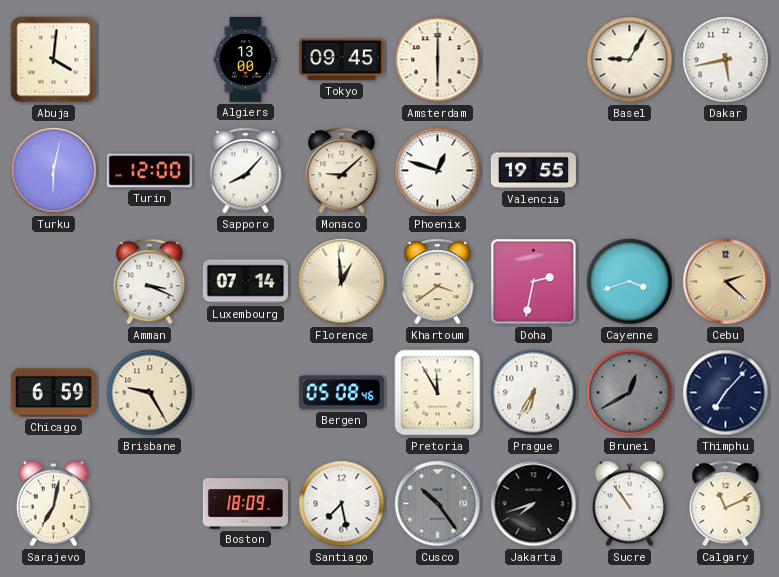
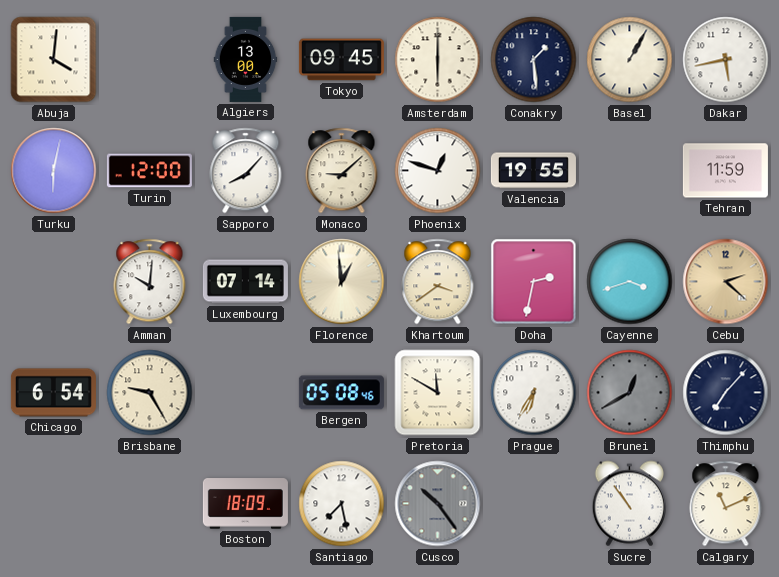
Conakry: none -> 1:29 (534, 60)
Basel: 9:05 -> 1:05 (630, 60)
Tehran: none -> 11:59 (725, 171)
Amman: 3:19 -> 10:01 (150, 282)
Chicago: 6:59 -> 6:54 (53, 393)
Pretoria: 11:55 -> 11:50 (438, 393)
Sarajevo: 7:02 -> none (53, 504)
Jakarta: 7:42 -> none (534, 504)
